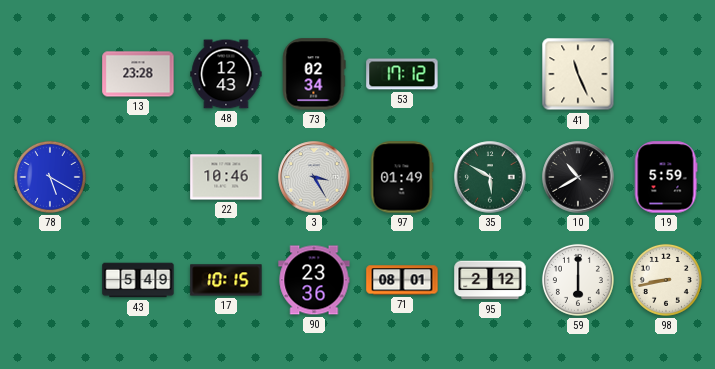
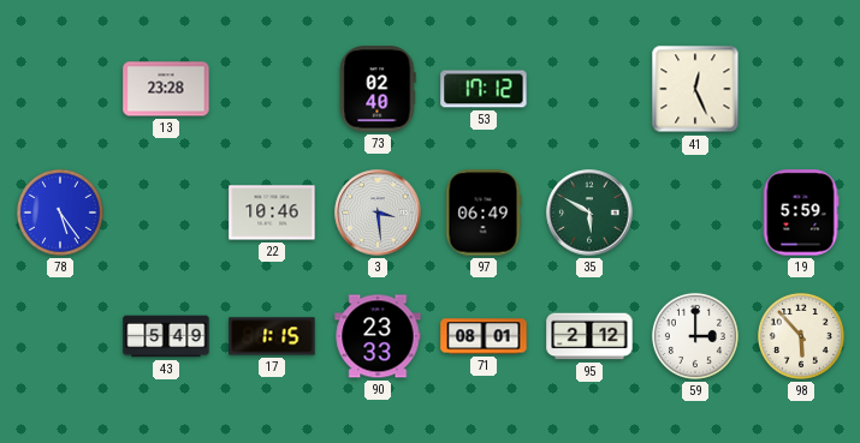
48: 12:43 -> none (226, 74)
73: 02:34 -> 02:40 (378, 89)
41: 11:26 -> 12:26 (695, 89)
78: 5:20 -> 5:24 (60, 212)
3: 3:25 -> 3:29 (378, 212)
97: 01:49 -> 06:49 (484, 212)
10: 10:40 -> none (578, 177)
17: 10:15 -> 1:15 (272, 336)
90: 23:36 -> 23:33 (378, 336)
59: 6:00 -> 3:00 (695, 336)
98: 8:43 -> 5:53 (801, 336)
